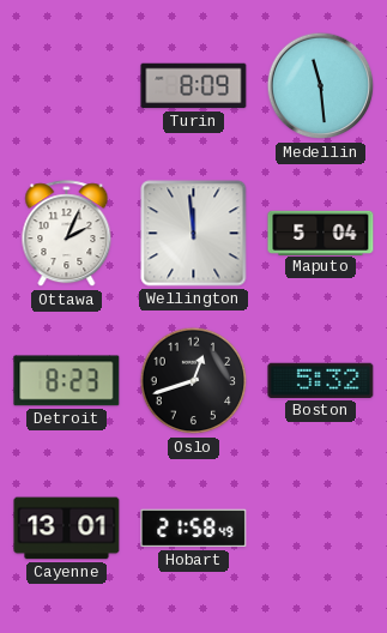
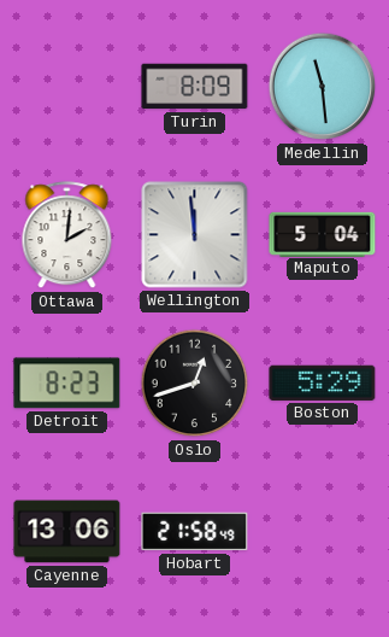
Ottawa: 2:04 -> 2:01 (67, 235)
Boston: 5:32 -> 5:29 (323, 382)
Cayenne: 13:01 -> 13:06 (67, 532)
